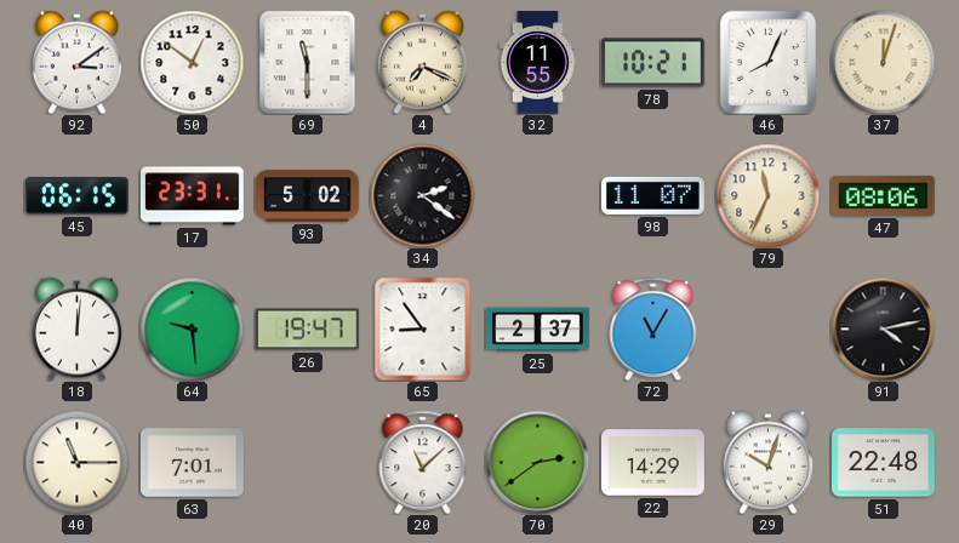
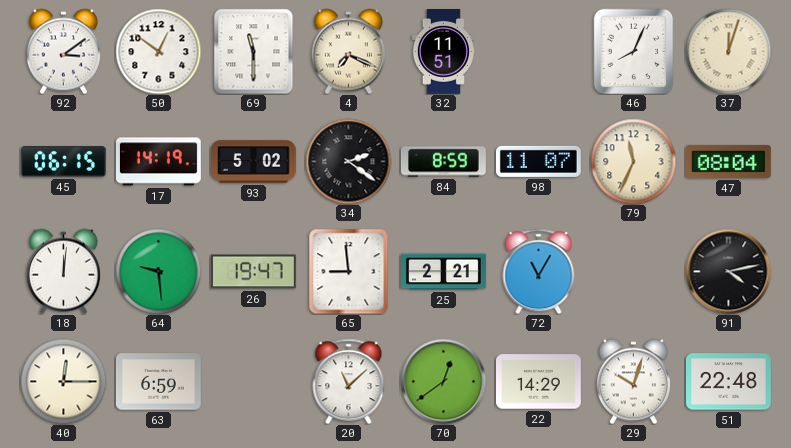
32: 11:55 -> 11:51 (443, 52)
78: 10:21 -> none (652, 63)
17: 23:31 -> 14:19 (158, 162)
84: none -> 8:59 (443, 162)
47: 08:06 -> 08:04 (728, 161)
65: 8:54 -> 8:59 (349, 271)
25: 2:37 -> 2:21 (444, 272)
40: 11:15 -> 12:15 (63, 381)
63: 7:01 -> 6:59 (158, 382)
70: 2:39 -> 12:39 (443, 381)
